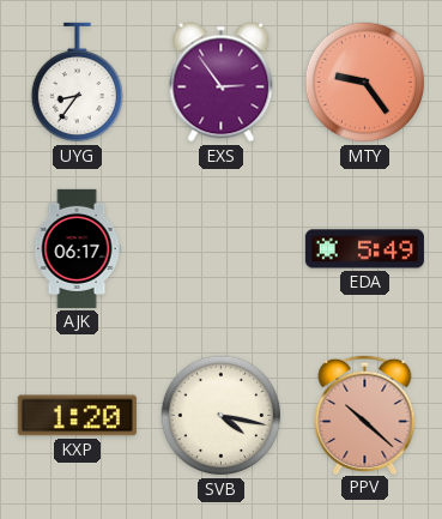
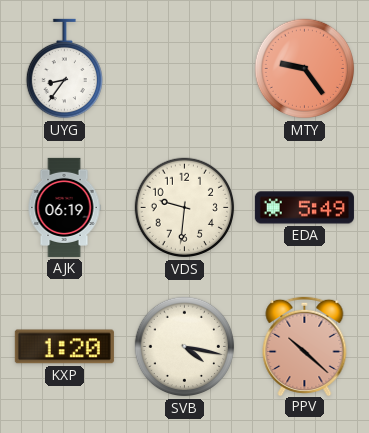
EXS: 2:54 -> none (222, 83)
AJK: 06:17 -> 06:19 (64, 207)
VDS: none -> 9:31 (185, 208)
